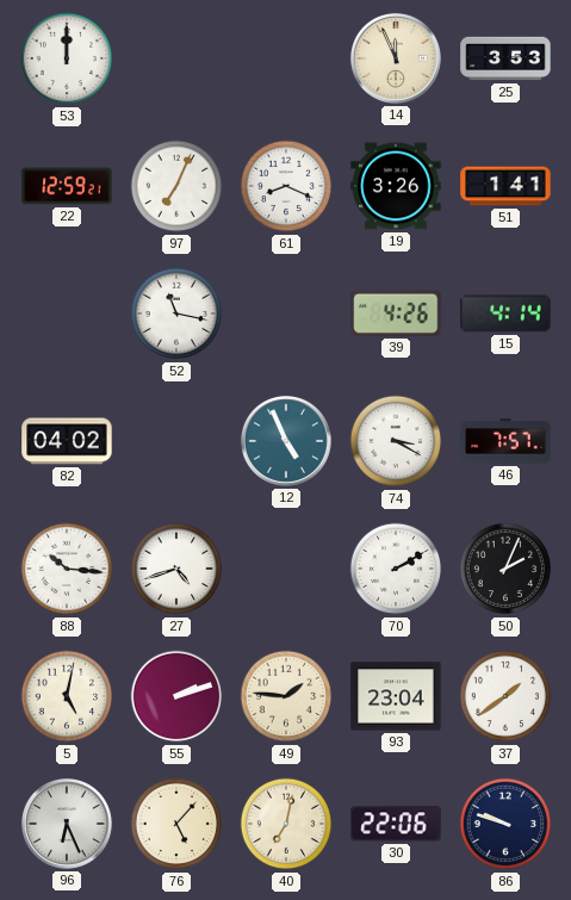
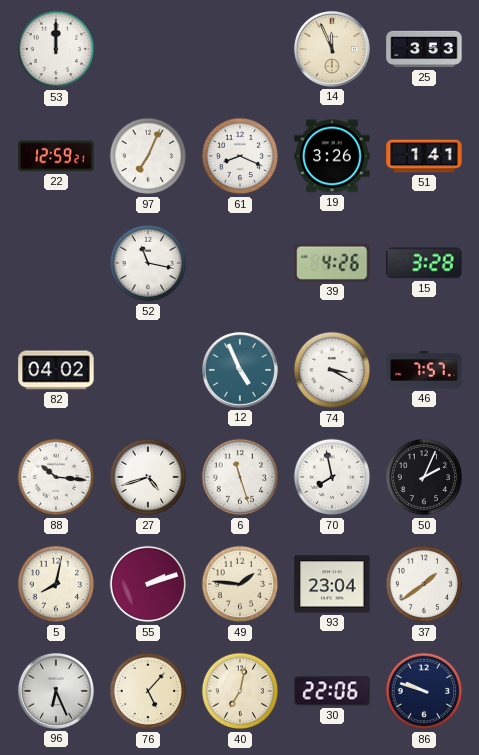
15: 4:14 -> 3:28 (424, 263)
6: none -> 11:27 (240, 477)
70: 2:10 -> 7:58 (332, 477)
5: 5:02 -> 8:02 (56, 584)
